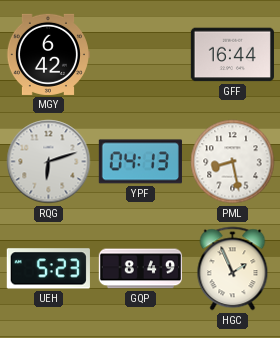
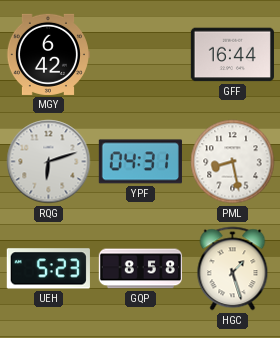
YPF: 04:13 -> 04:31 (140, 162)
GQP: 8:49 -> 8:58 (140, 269)
HGC: 1:56 -> 1:27 (233, 269)
